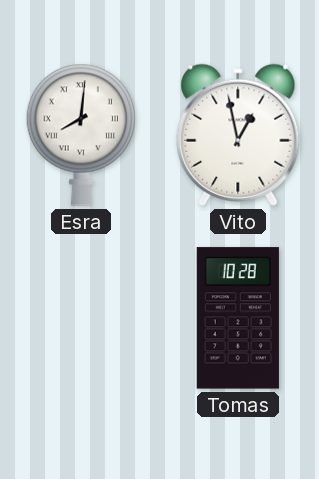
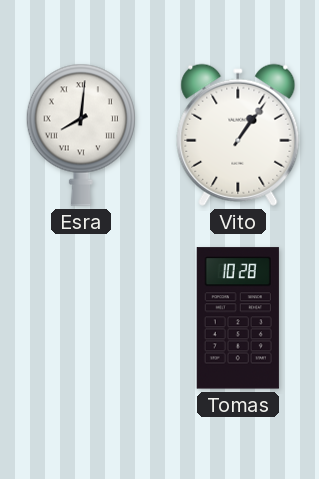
Vito: 12:58 -> 1:06 (238, 135)
